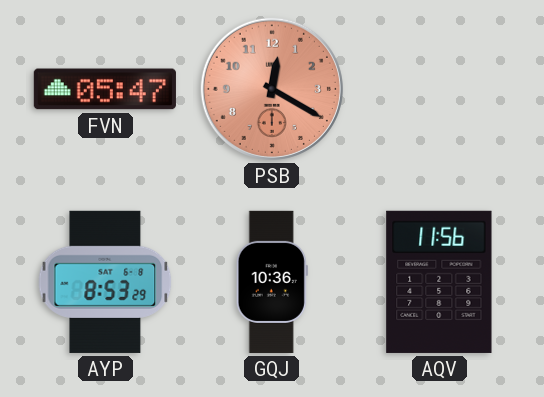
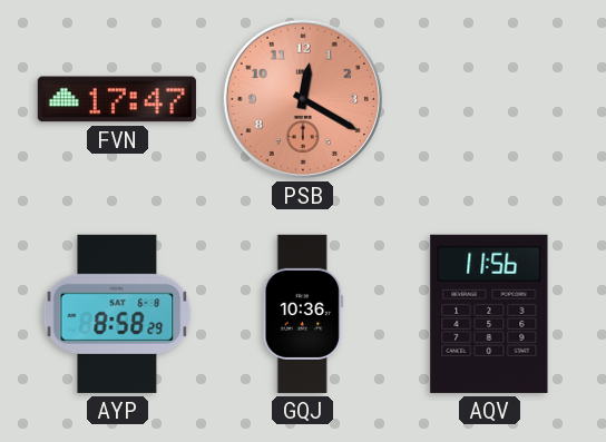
FVN: 05:47 -> 17:47 (117, 99)
AYP: 8:53 -> 8:58 (117, 314)
